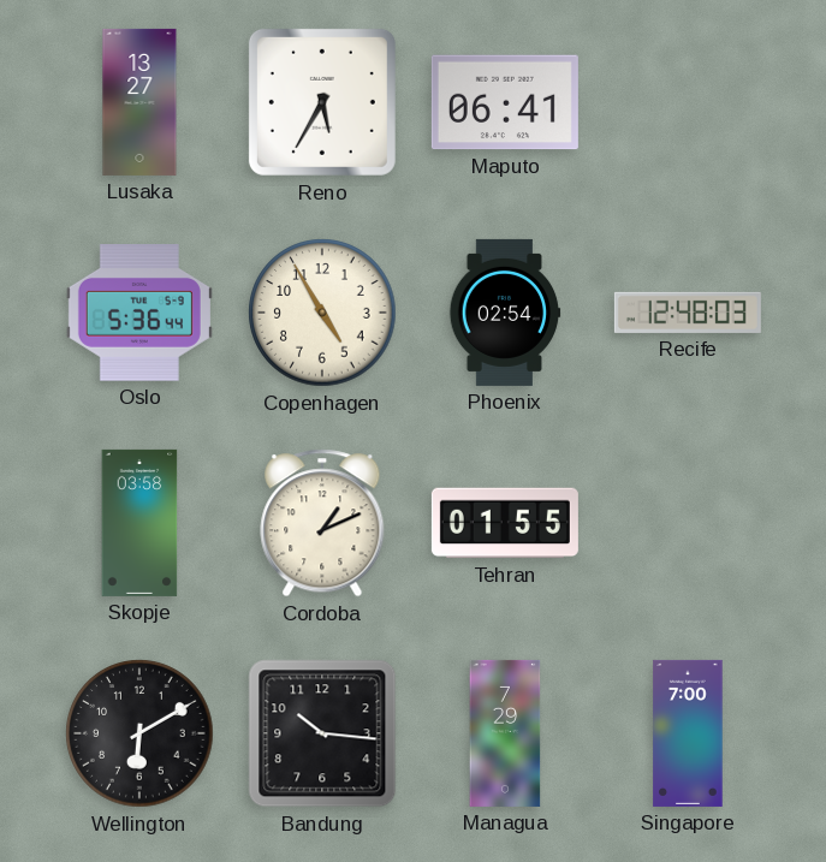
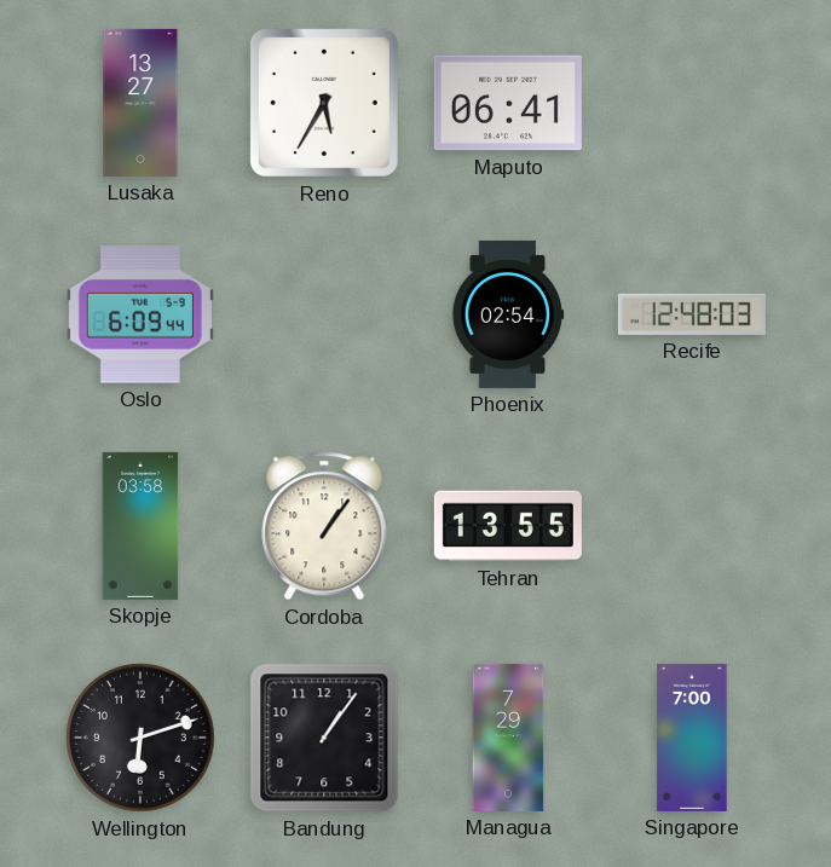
Oslo: 5:36 -> 6:09 (140, 314)
Copenhagen: 4:55 -> none (322, 313)
Cordoba: 1:11 -> 1:06 (324, 526)
Tehran: 01:55 -> 13:55 (508, 526)
Wellington: 6:10 -> 6:12 (140, 738)
Bandung: 10:16 -> 1:06 (324, 738)
